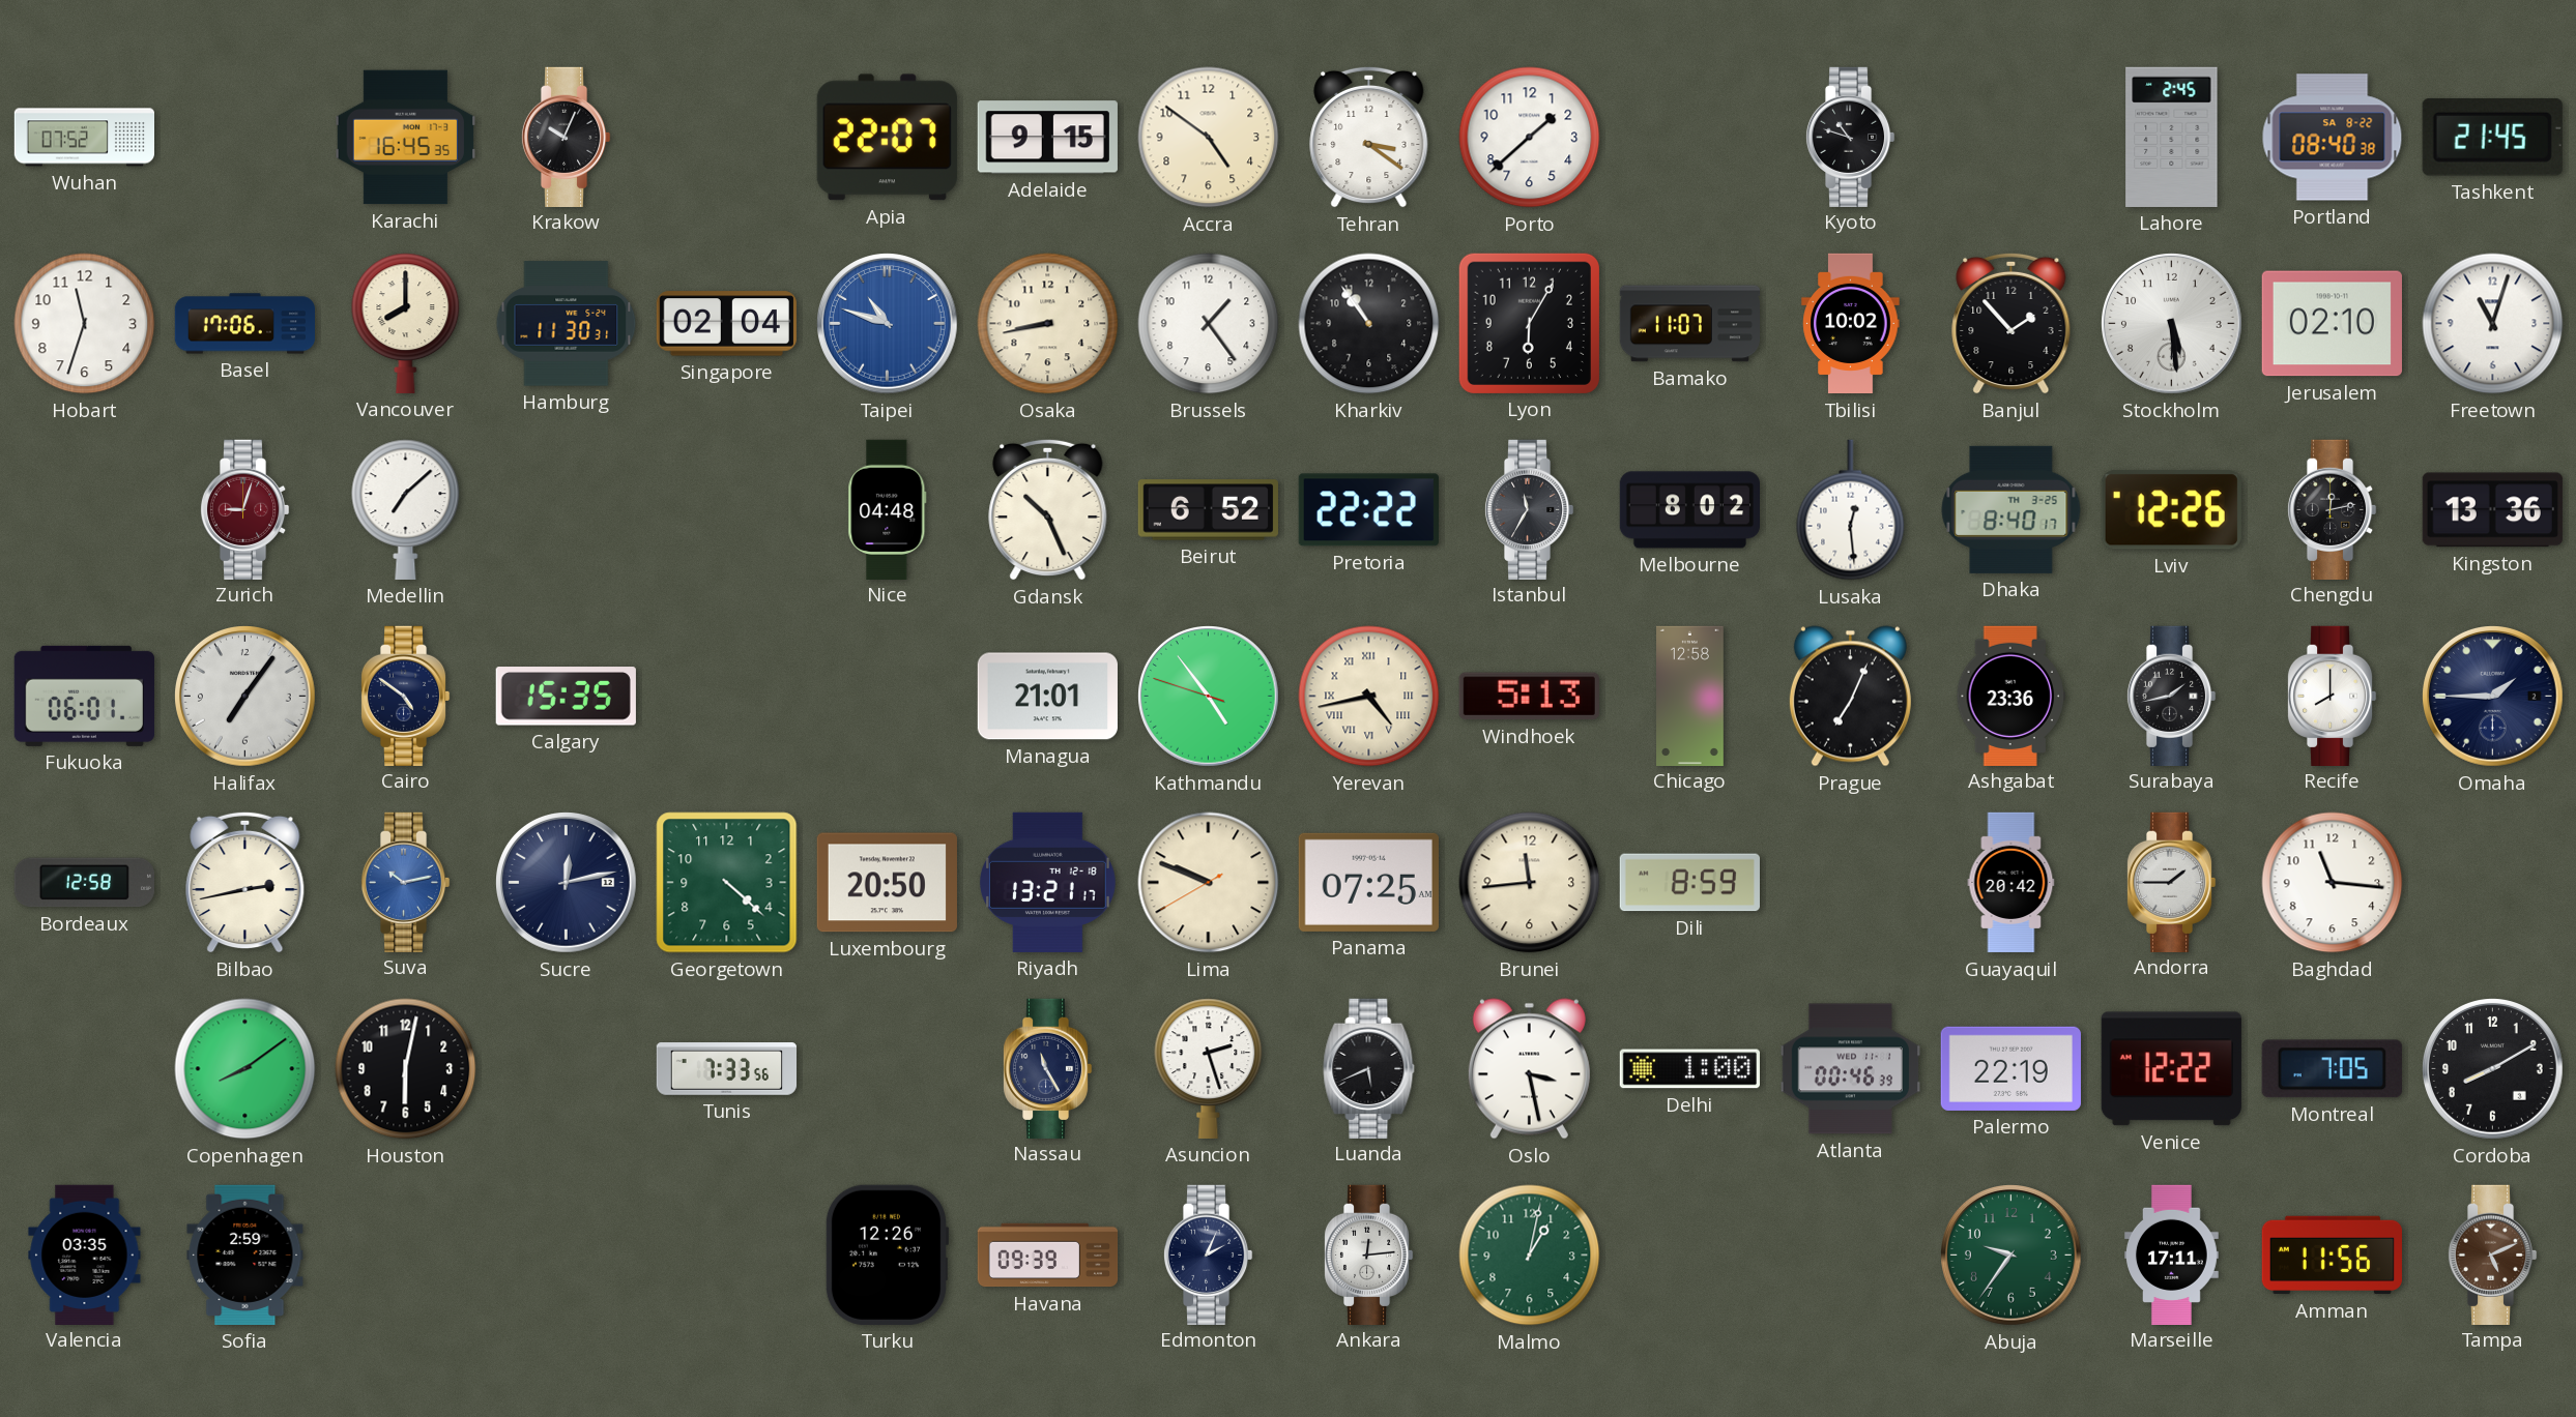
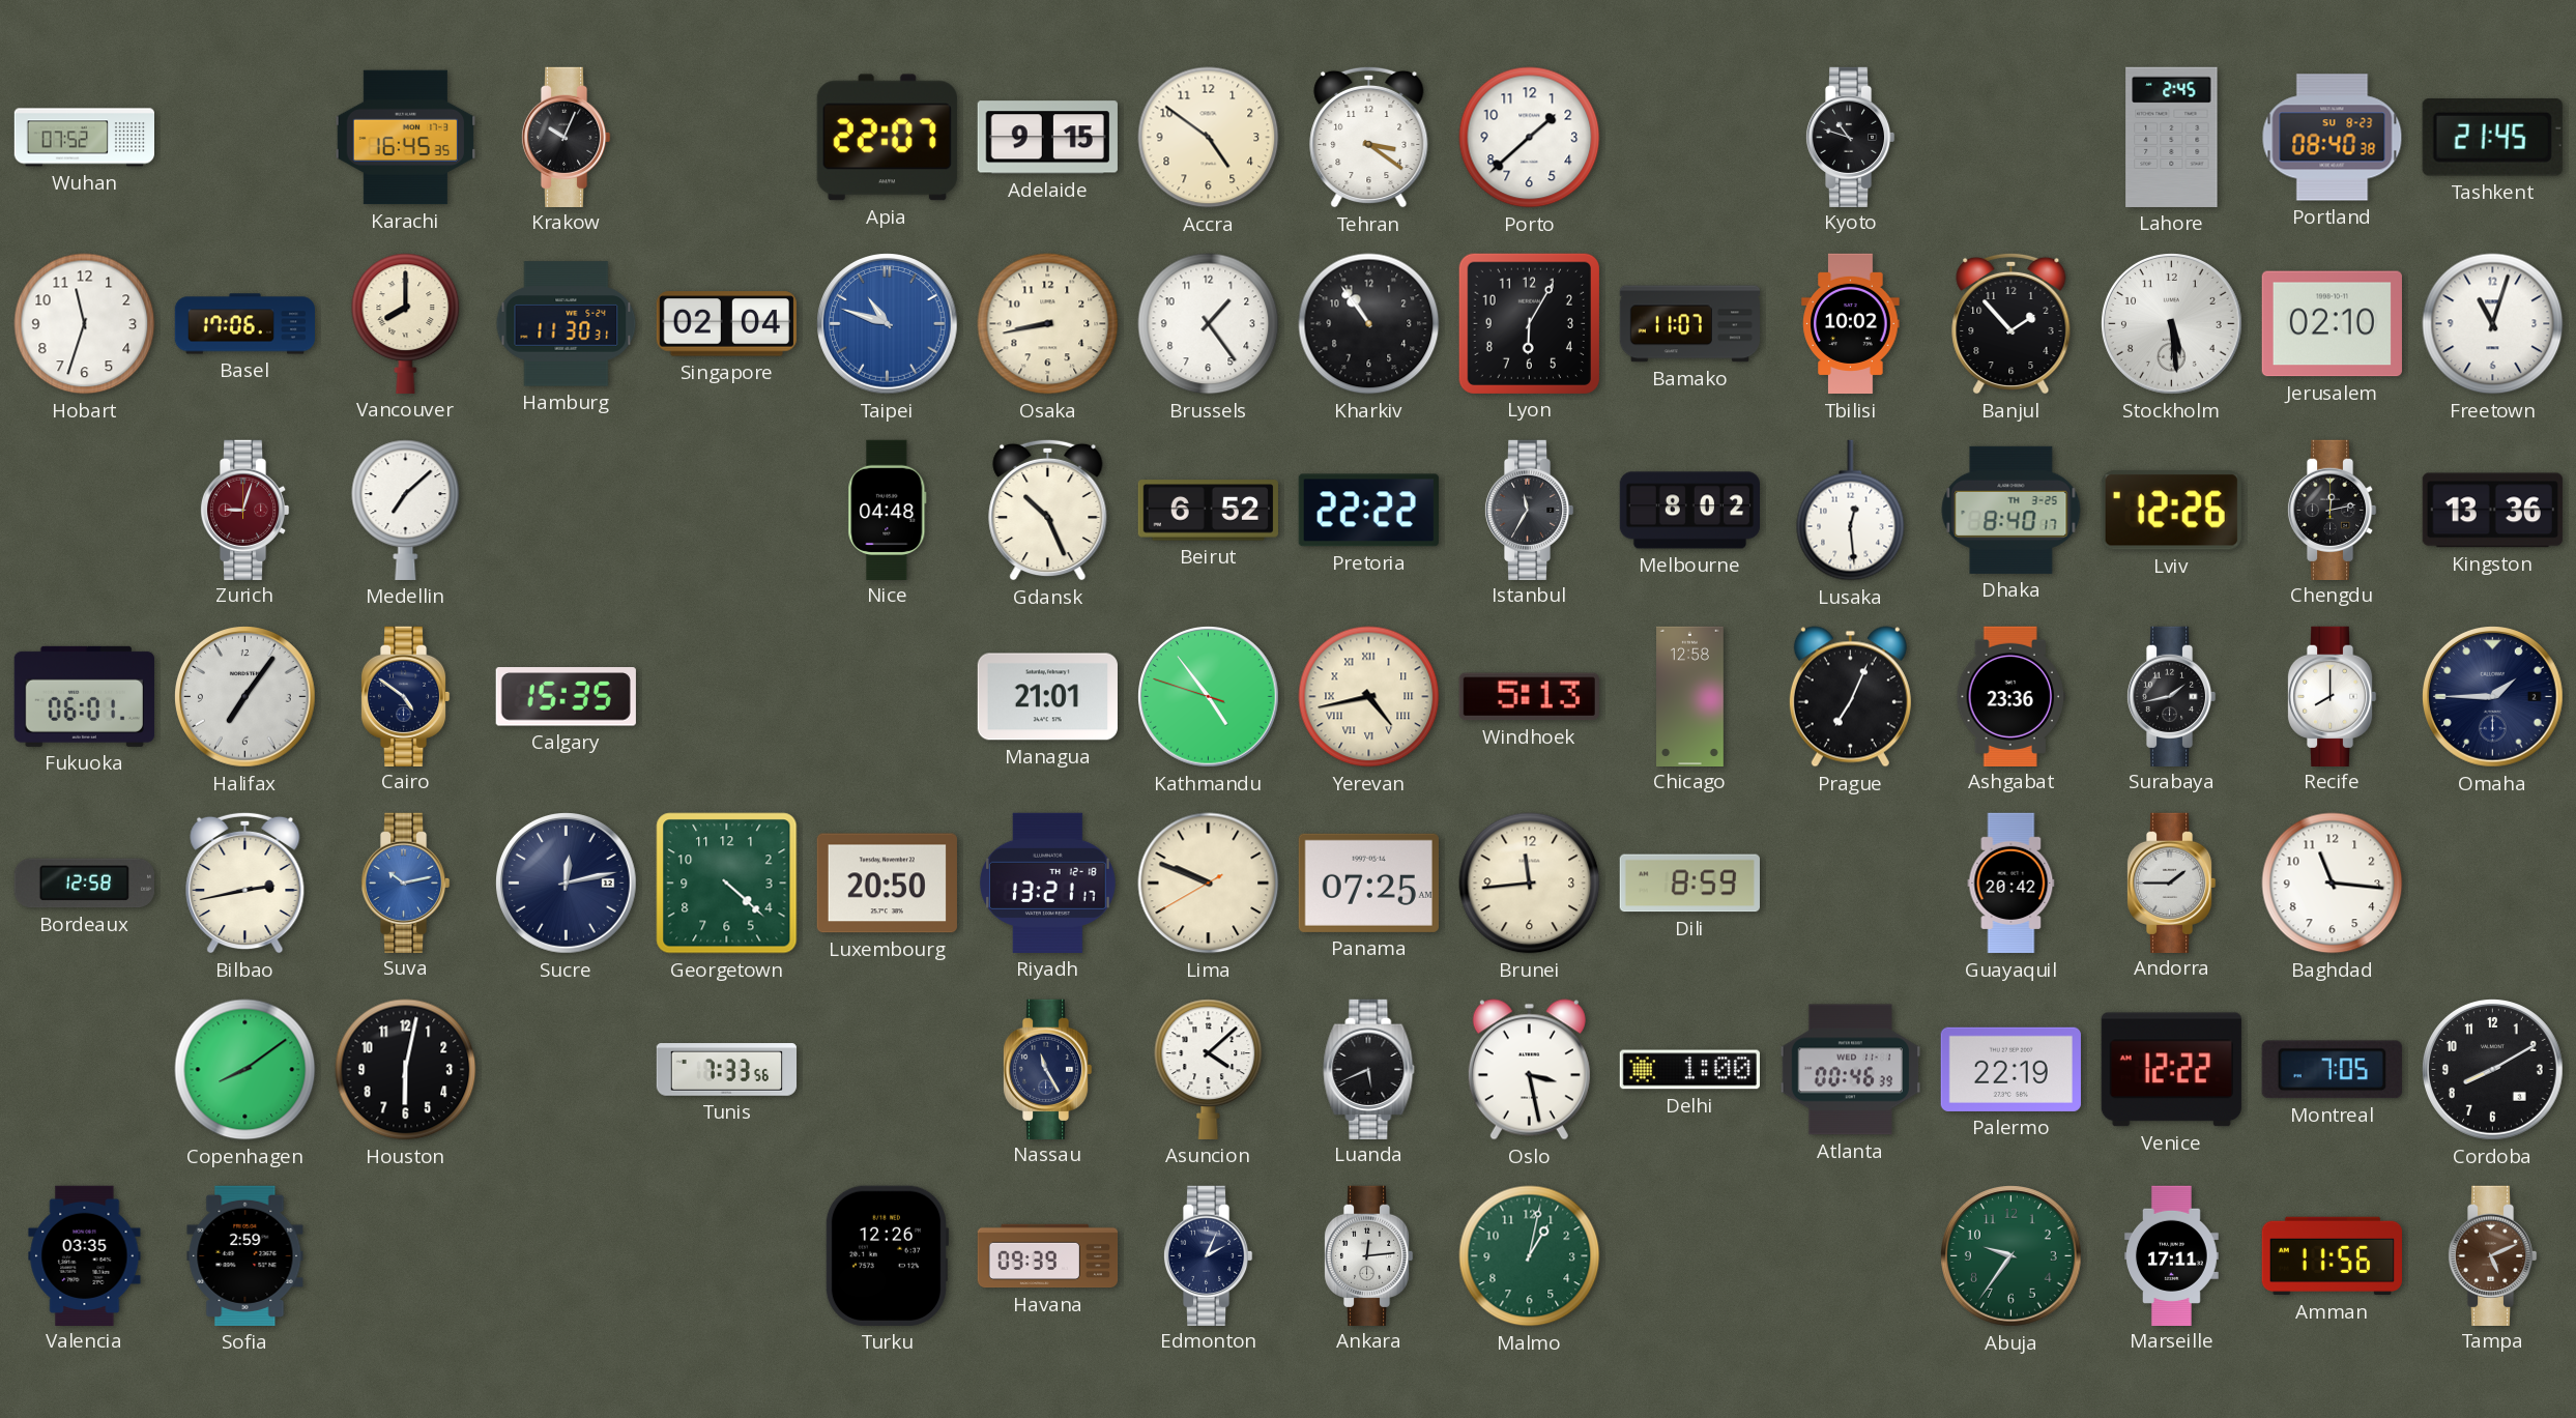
Portland date: SA 8-22 -> SU 8-23 (2333, 138)
Asuncion: 2:27 -> 4:08 (1209, 1069)
